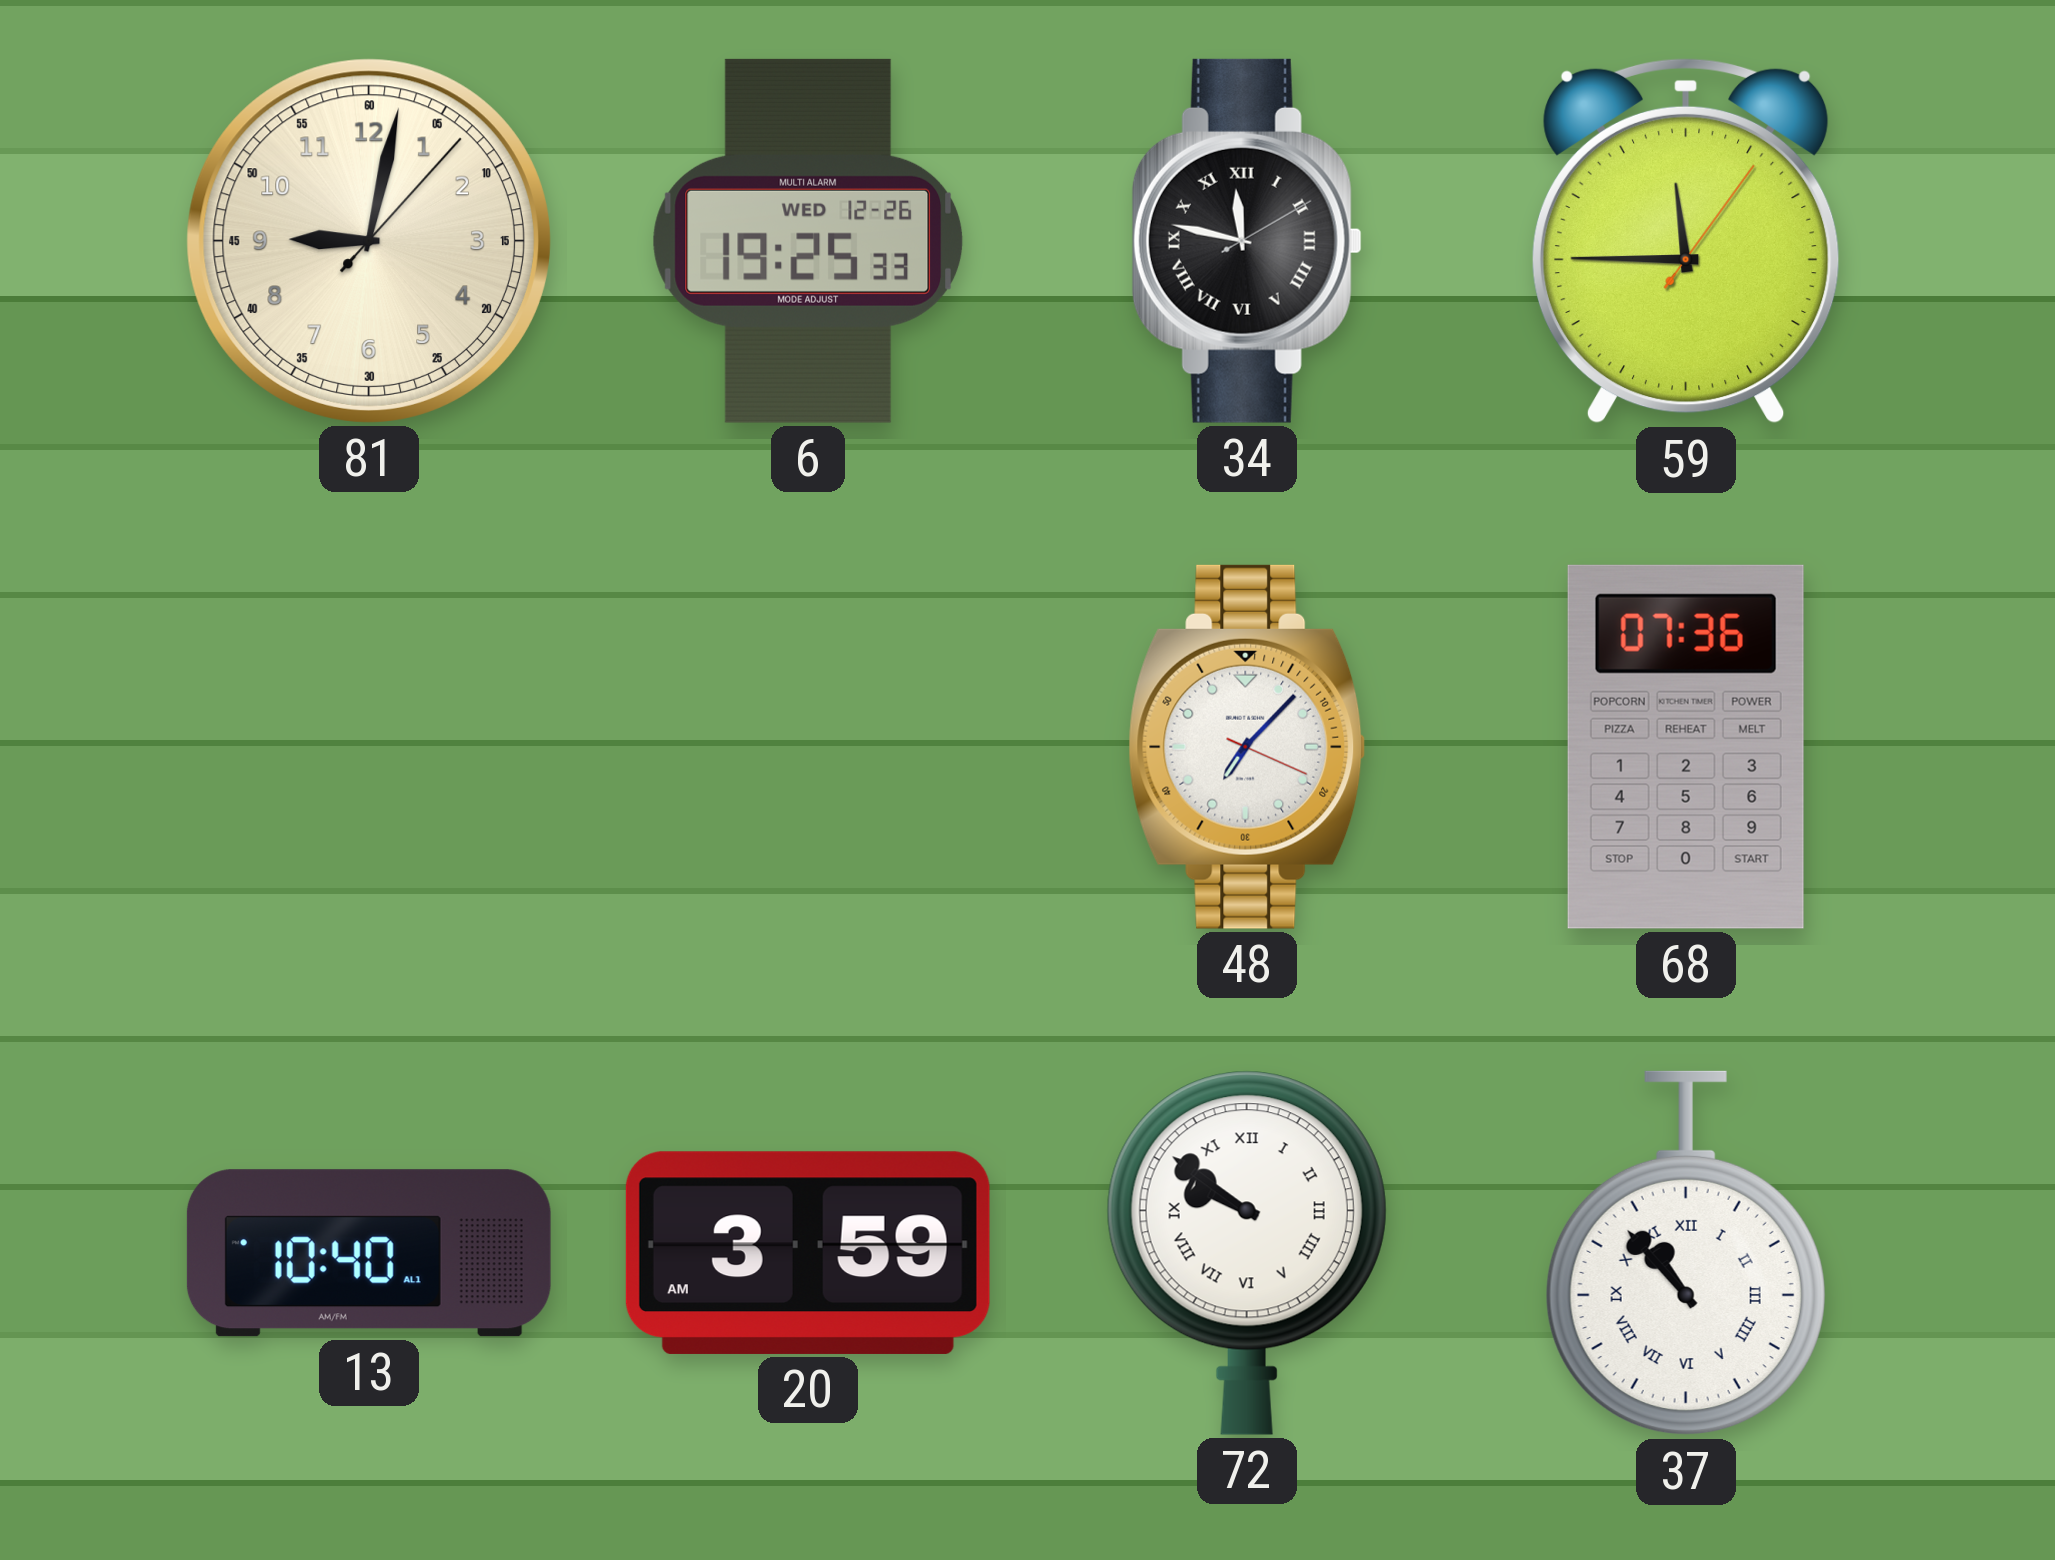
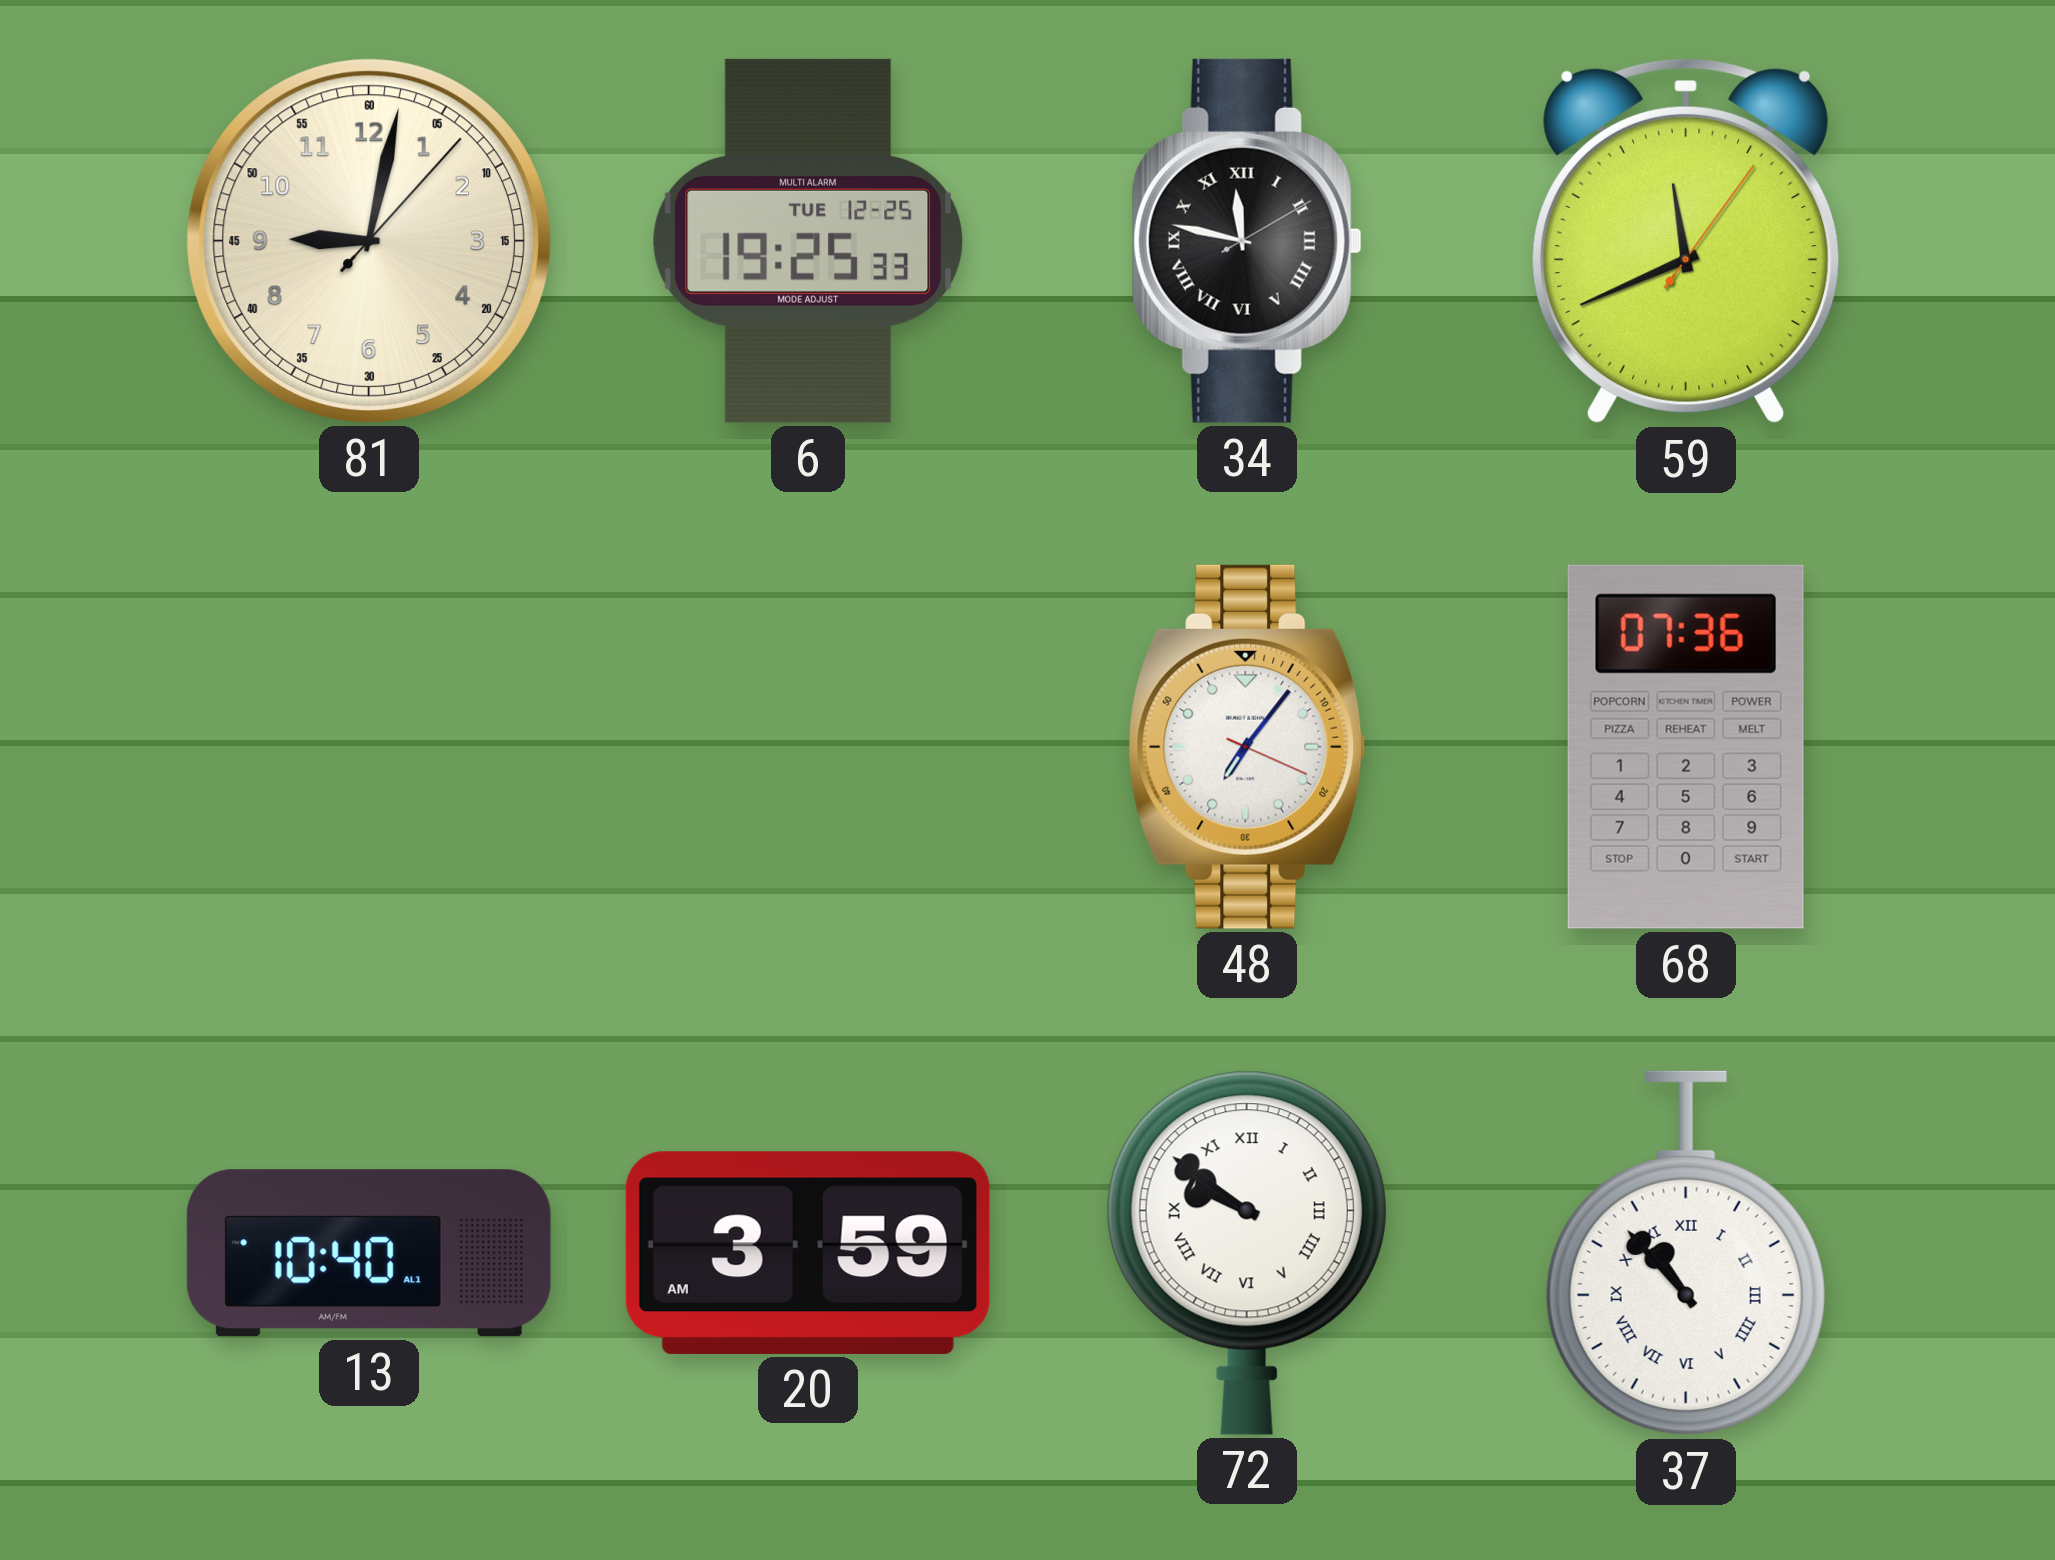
6 date: WED 12-26 -> TUE 12-25 (808, 241)
59: 11:45 -> 11:41 (1686, 241)
48: 7:07 -> 7:06 (1247, 747)
